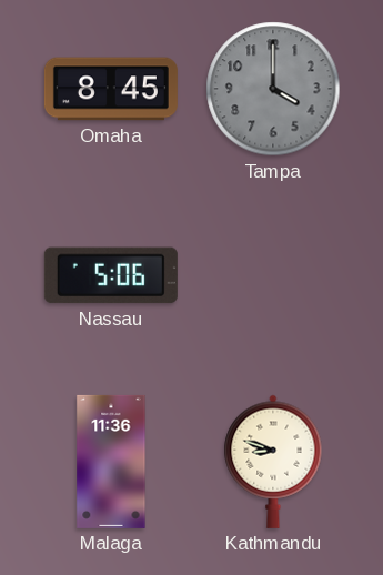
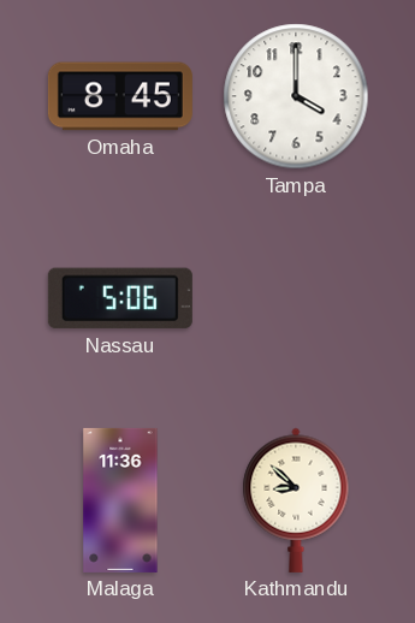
Tampa dial: grey -> white (296, 96)
Kathmandu: 8:48 -> 8:52 (296, 500)
